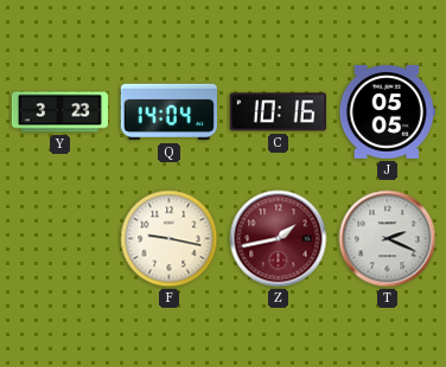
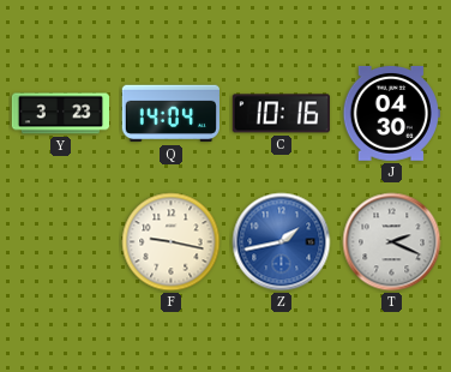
J: 05:05 -> 04:30 (391, 113)
Z dial: burgundy -> blue (282, 242)
